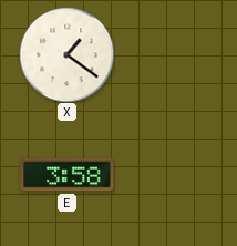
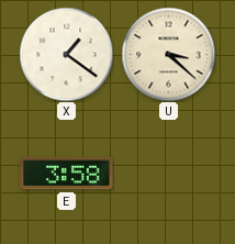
U: none -> 3:22 (168, 54)
